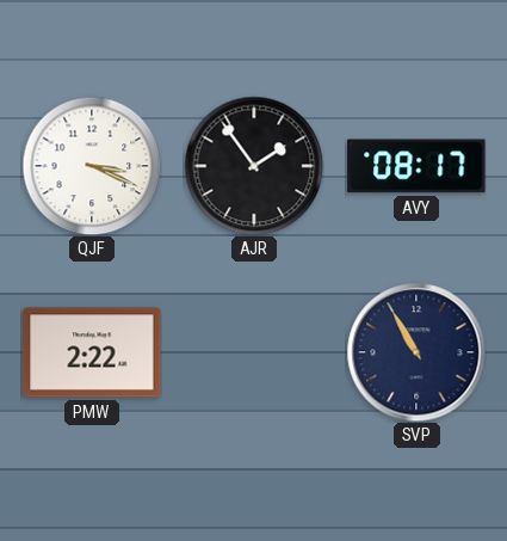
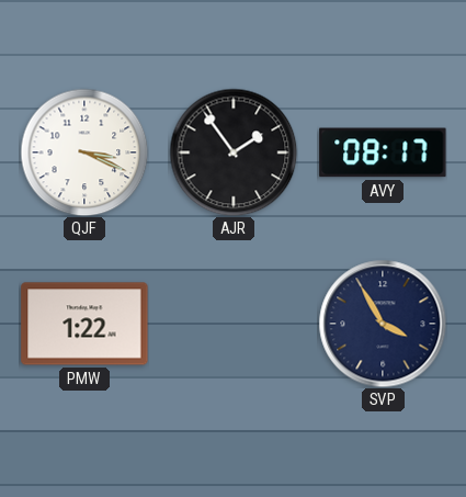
PMW: 2:22 -> 1:22 (84, 324)
SVP: 10:55 -> 3:55 (383, 324)
